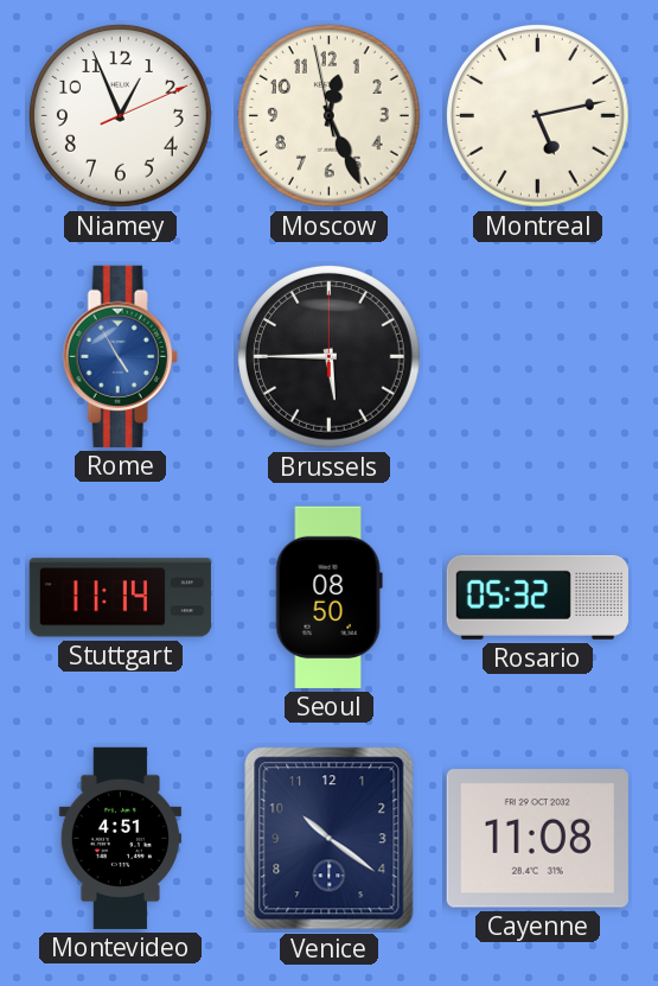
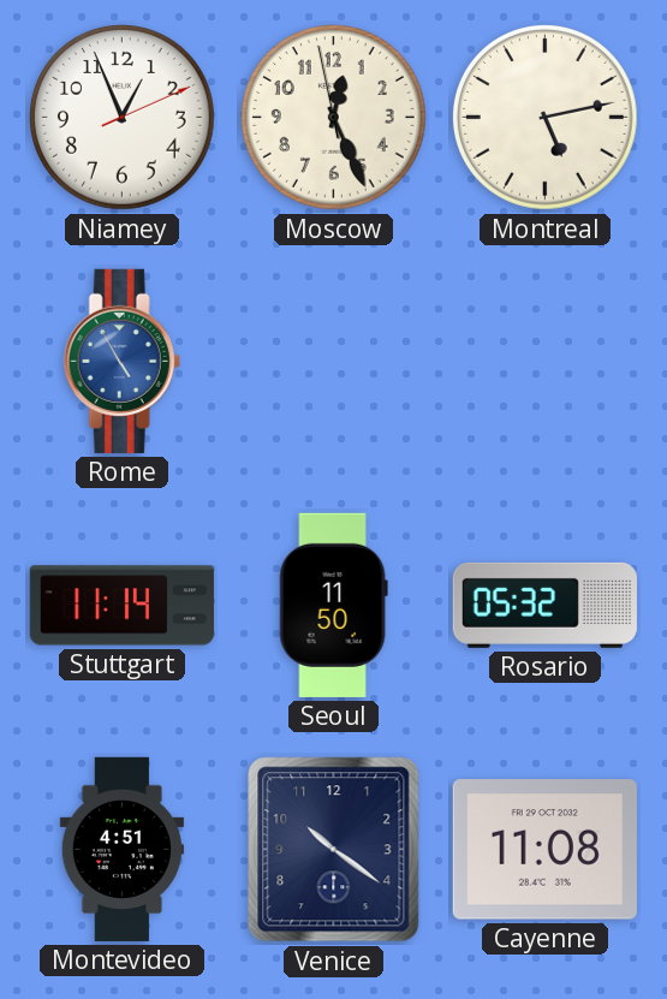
Brussels: 5:45 -> none (328, 356)
Seoul: 08:50 -> 11:50 (333, 605)
